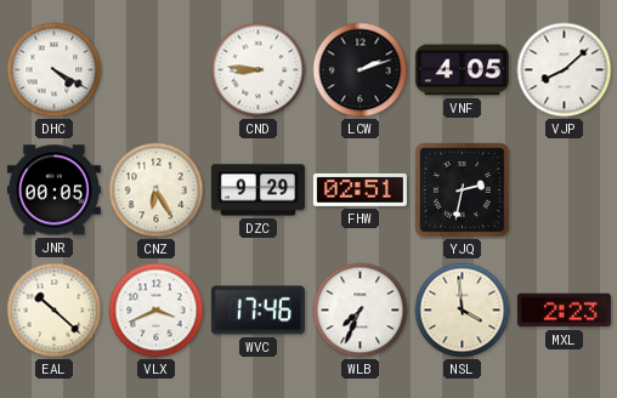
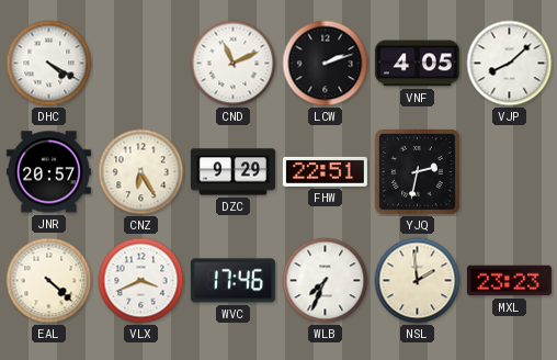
CND: 8:46 -> 11:11 (234, 64)
JNR: 00:05 -> 20:57 (48, 172)
FHW: 02:51 -> 22:51 (325, 171)
EAL: 10:22 -> 4:22 (49, 281)
NSL: 3:59 -> 1:59 (418, 281)
MXL: 2:23 -> 23:23 (509, 281)
